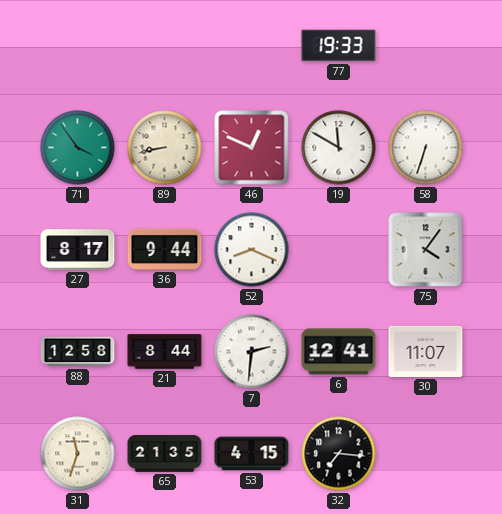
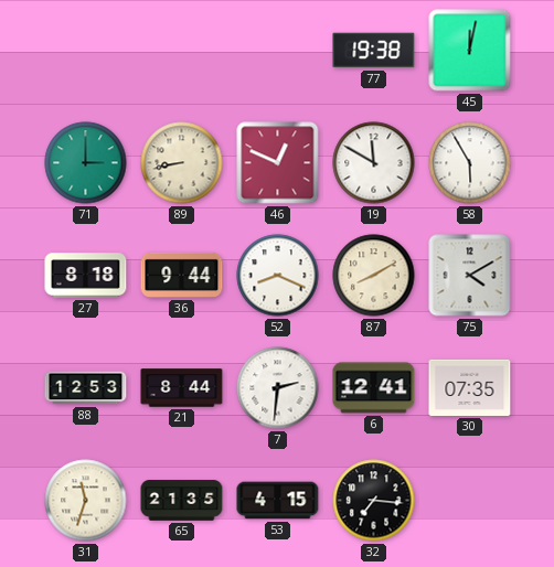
77: 19:33 -> 19:38 (374, 51)
45: none -> 12:02 (470, 51)
71: 3:54 -> 3:00 (86, 163)
58: 6:33 -> 5:55 (470, 163)
27: 8:17 -> 8:18 (86, 276)
87: none -> 8:10 (374, 276)
75: 4:06 -> 4:10 (470, 276)
88: 12:58 -> 12:53 (86, 388)
30: 11:07 -> 07:35 (470, 387)
